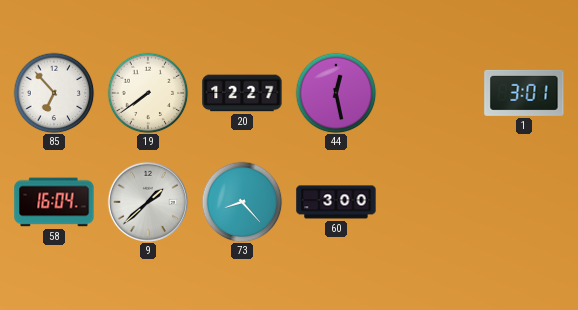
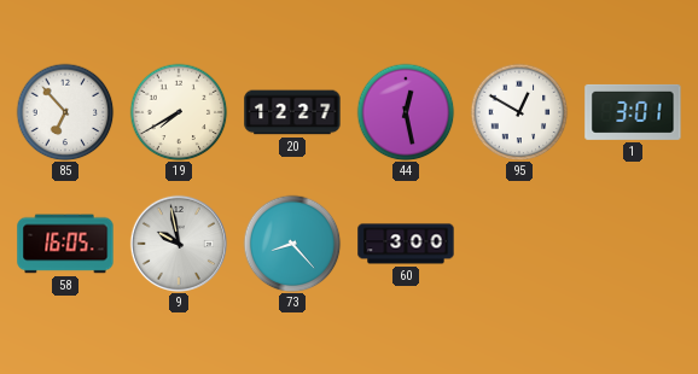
19: 7:39 -> 7:40 (179, 112)
95: none -> 12:50 (519, 112)
58: 16:04 -> 16:05 (65, 244)
9: 1:38 -> 9:58 (178, 242)
